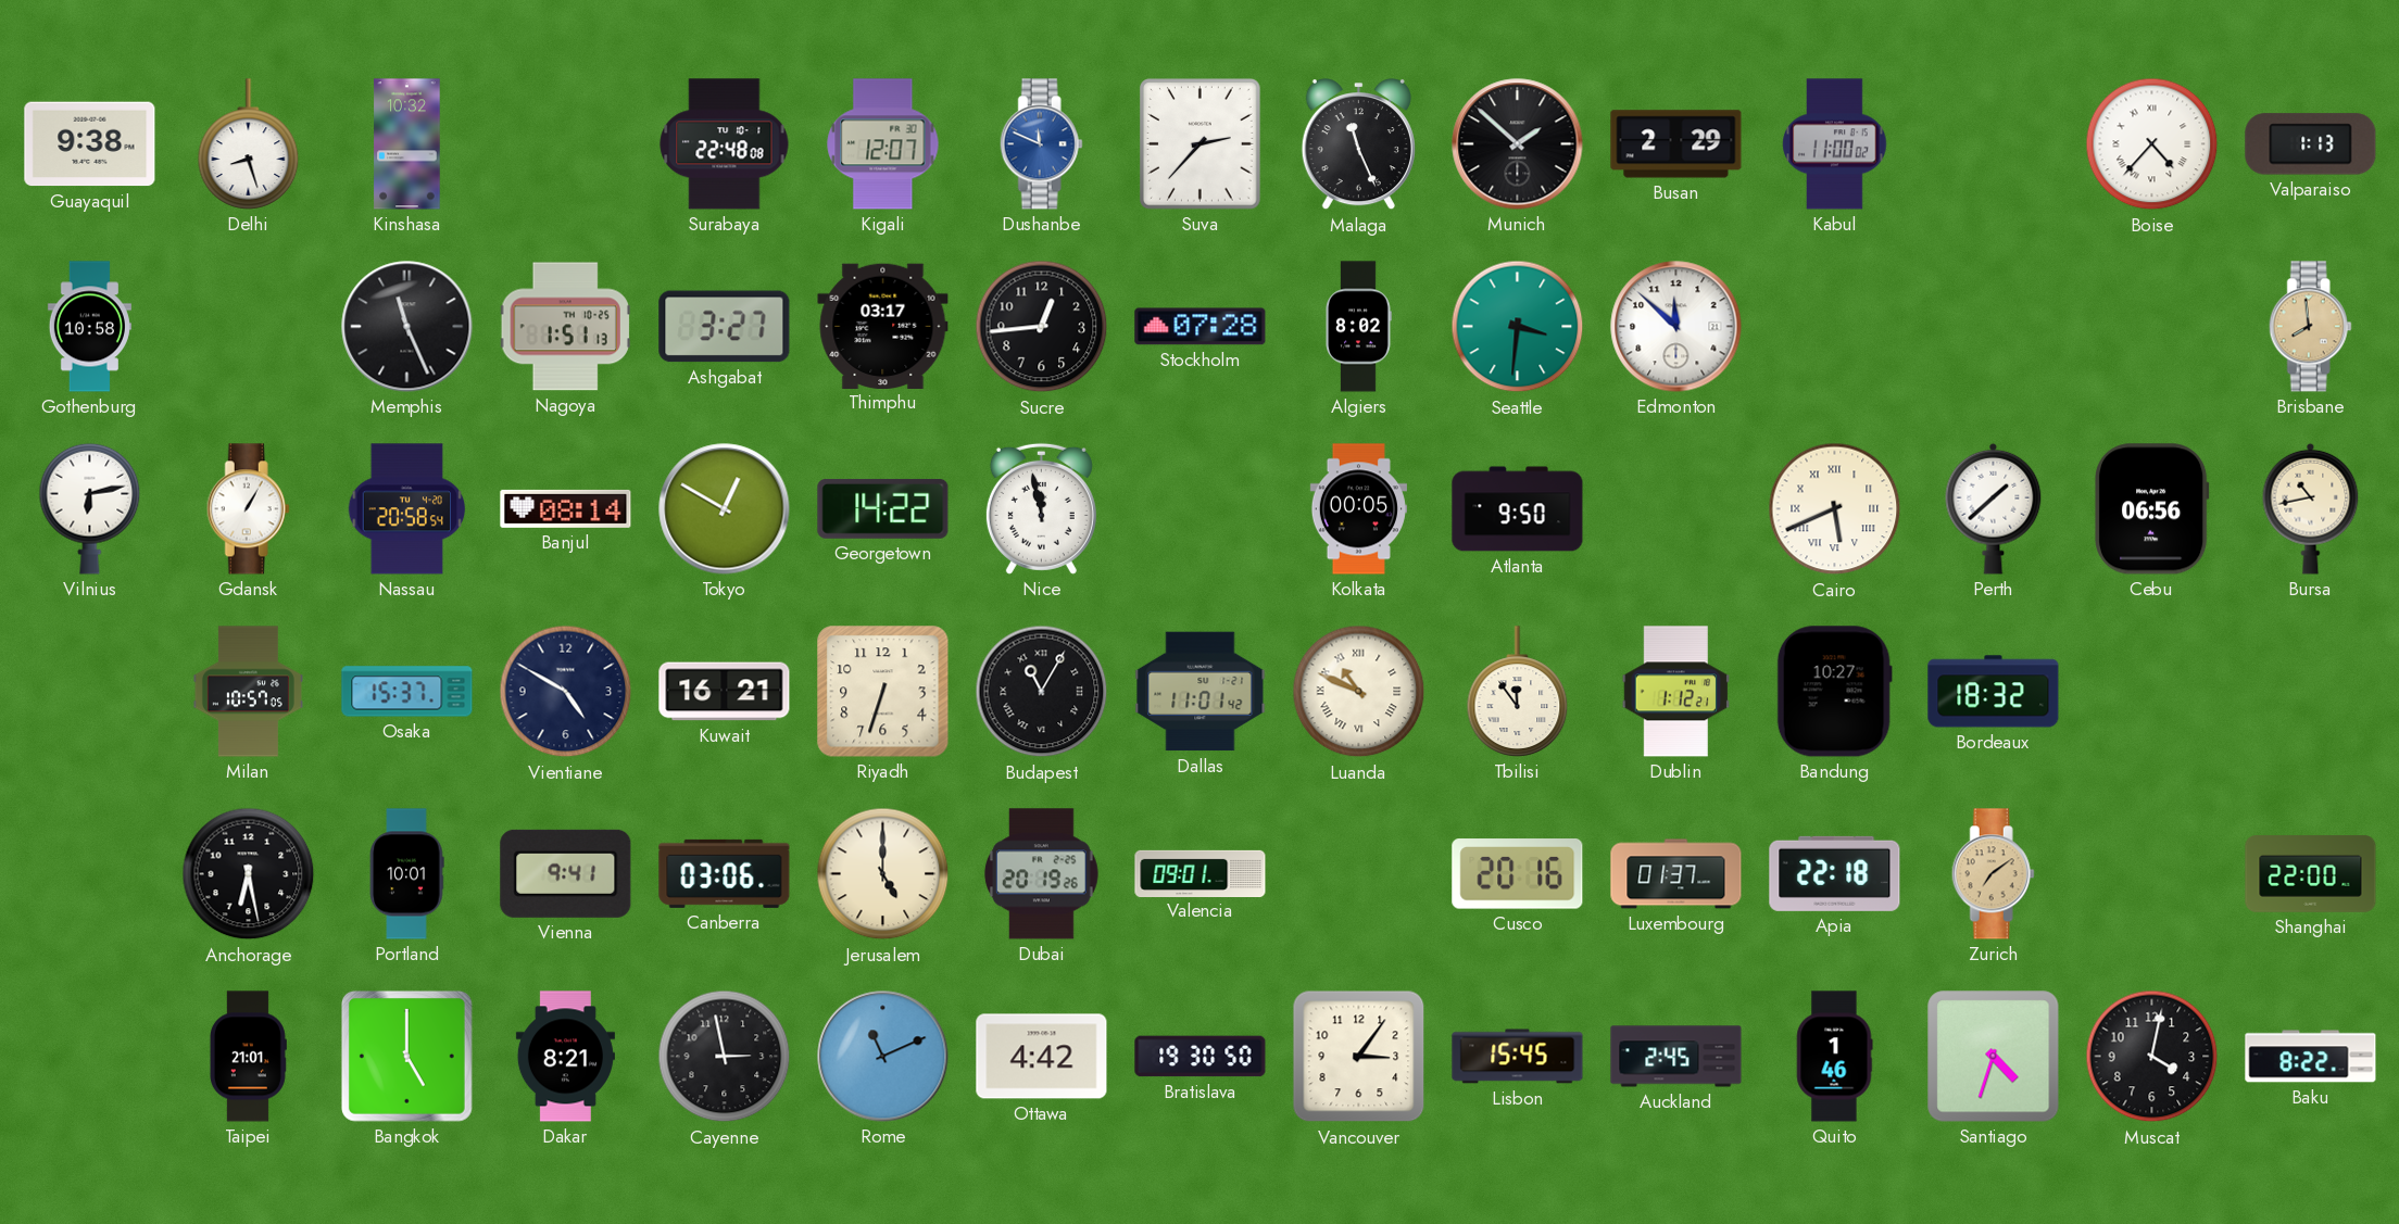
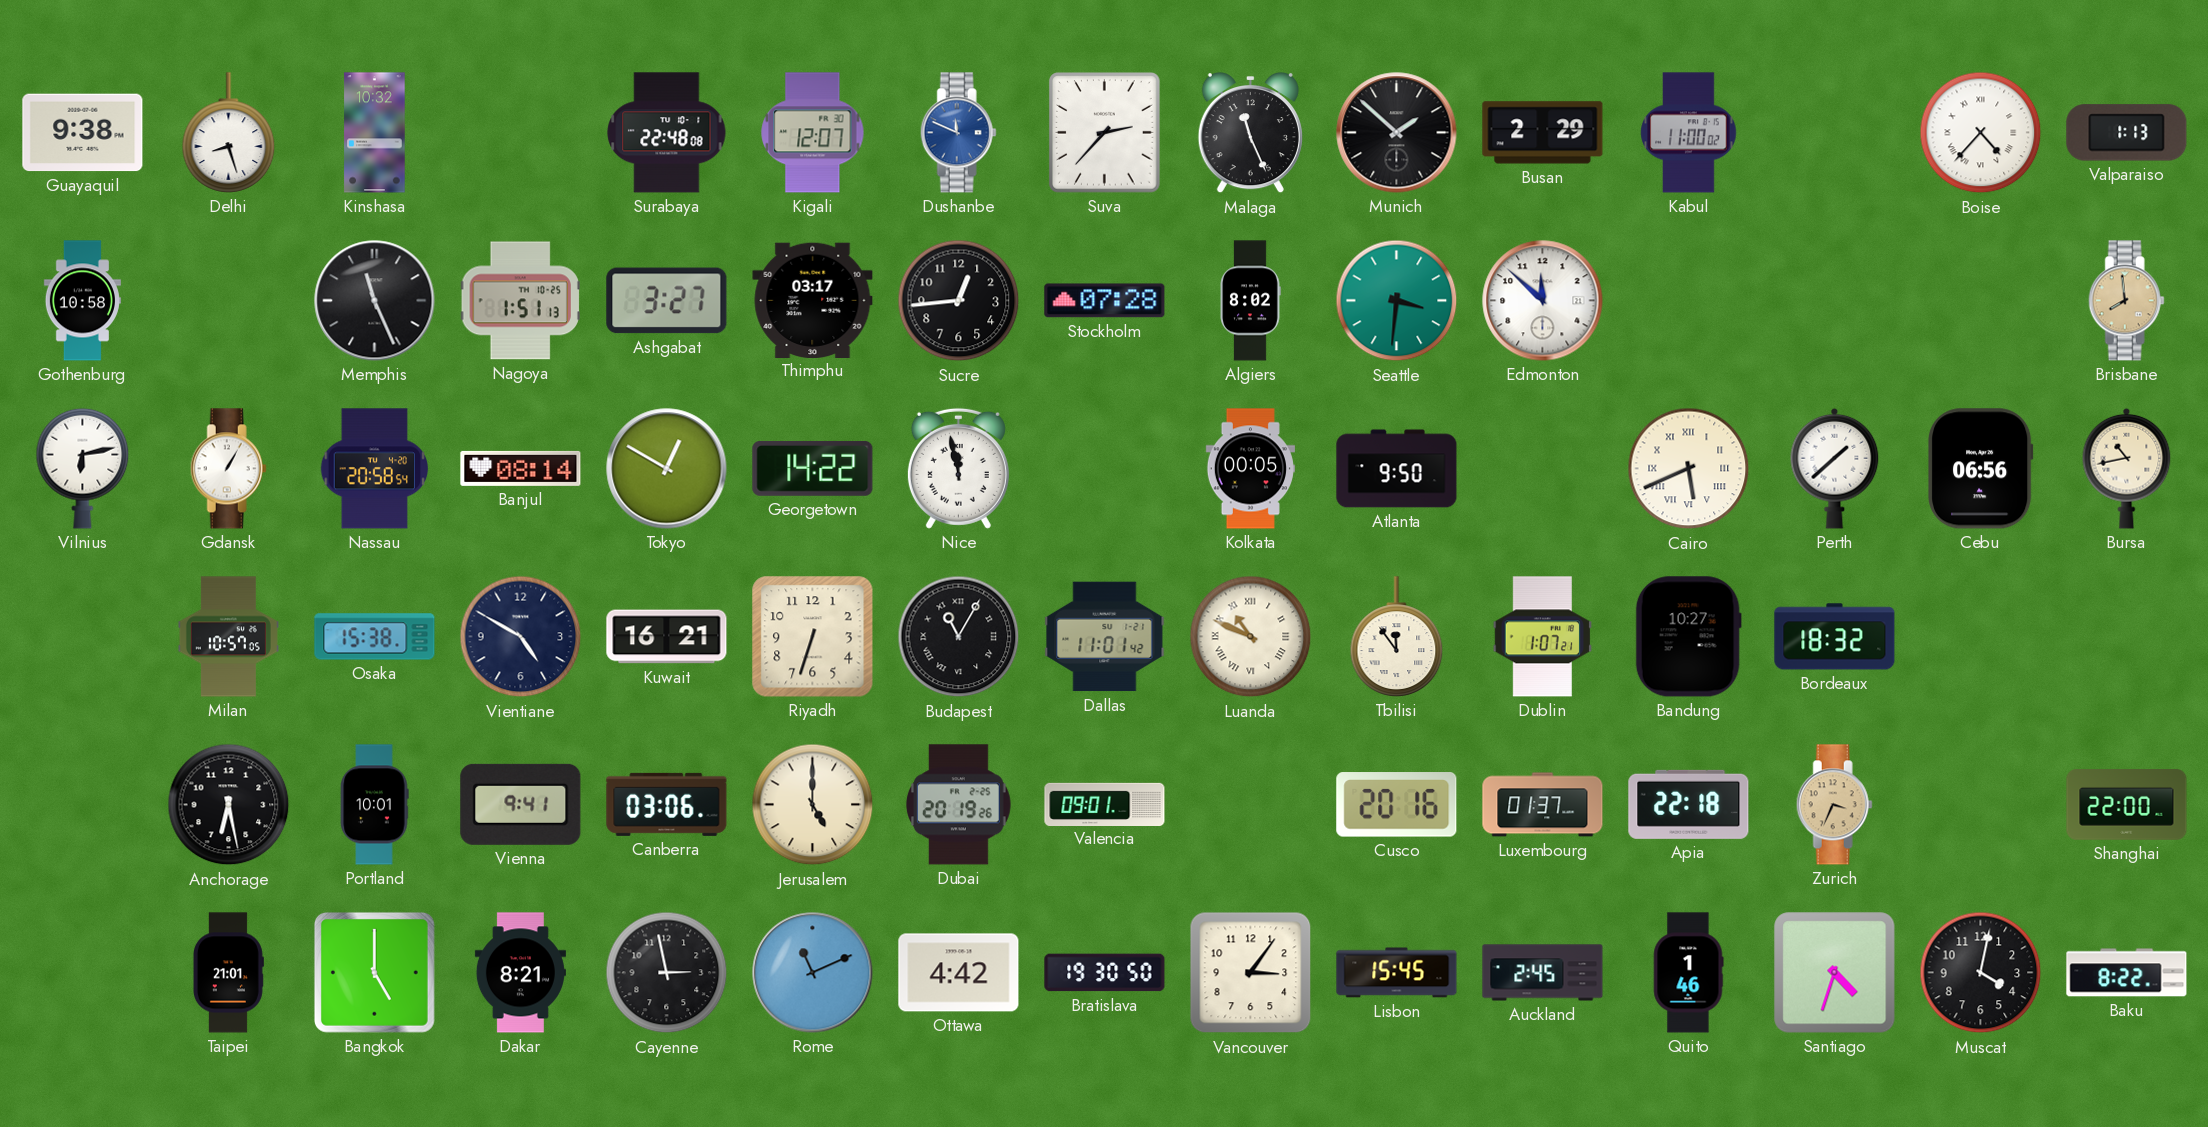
Osaka: 15:37 -> 15:38 (375, 637)
Dublin: 1:12 -> 1:07 (1543, 637)
Zurich: 7:09 -> 3:34 (1834, 805)
